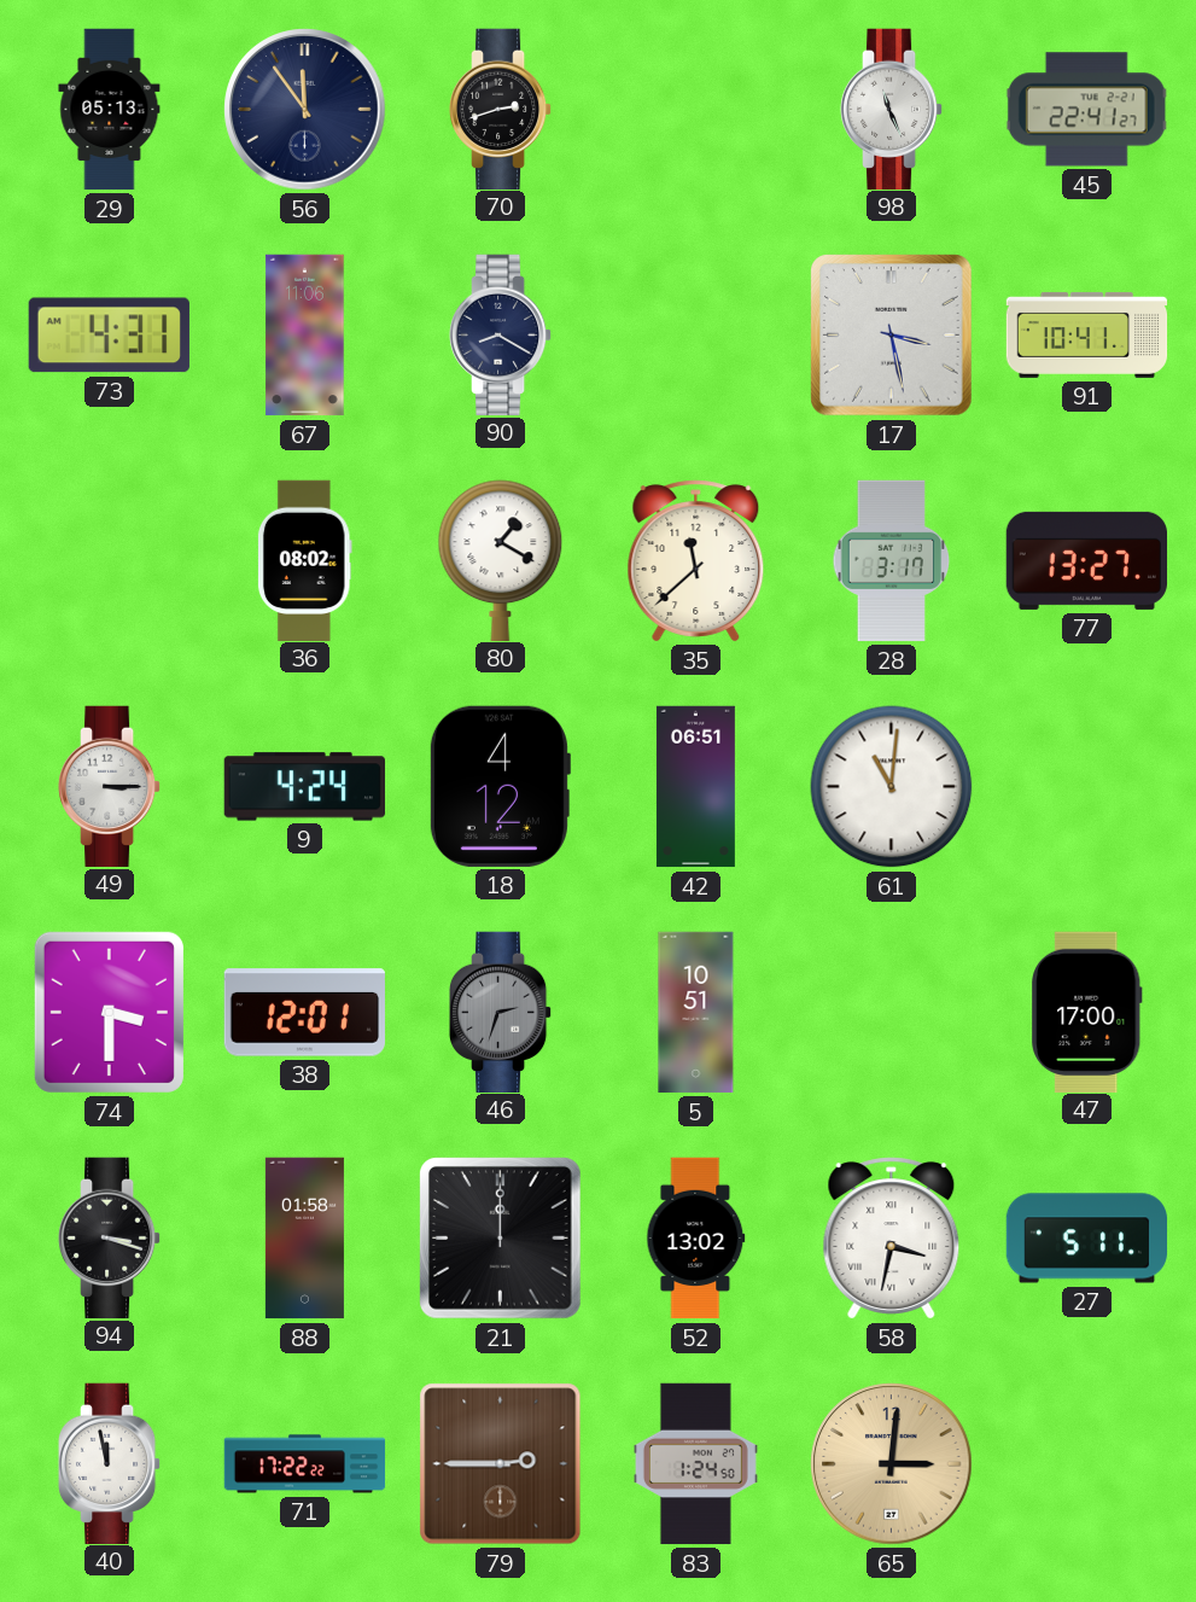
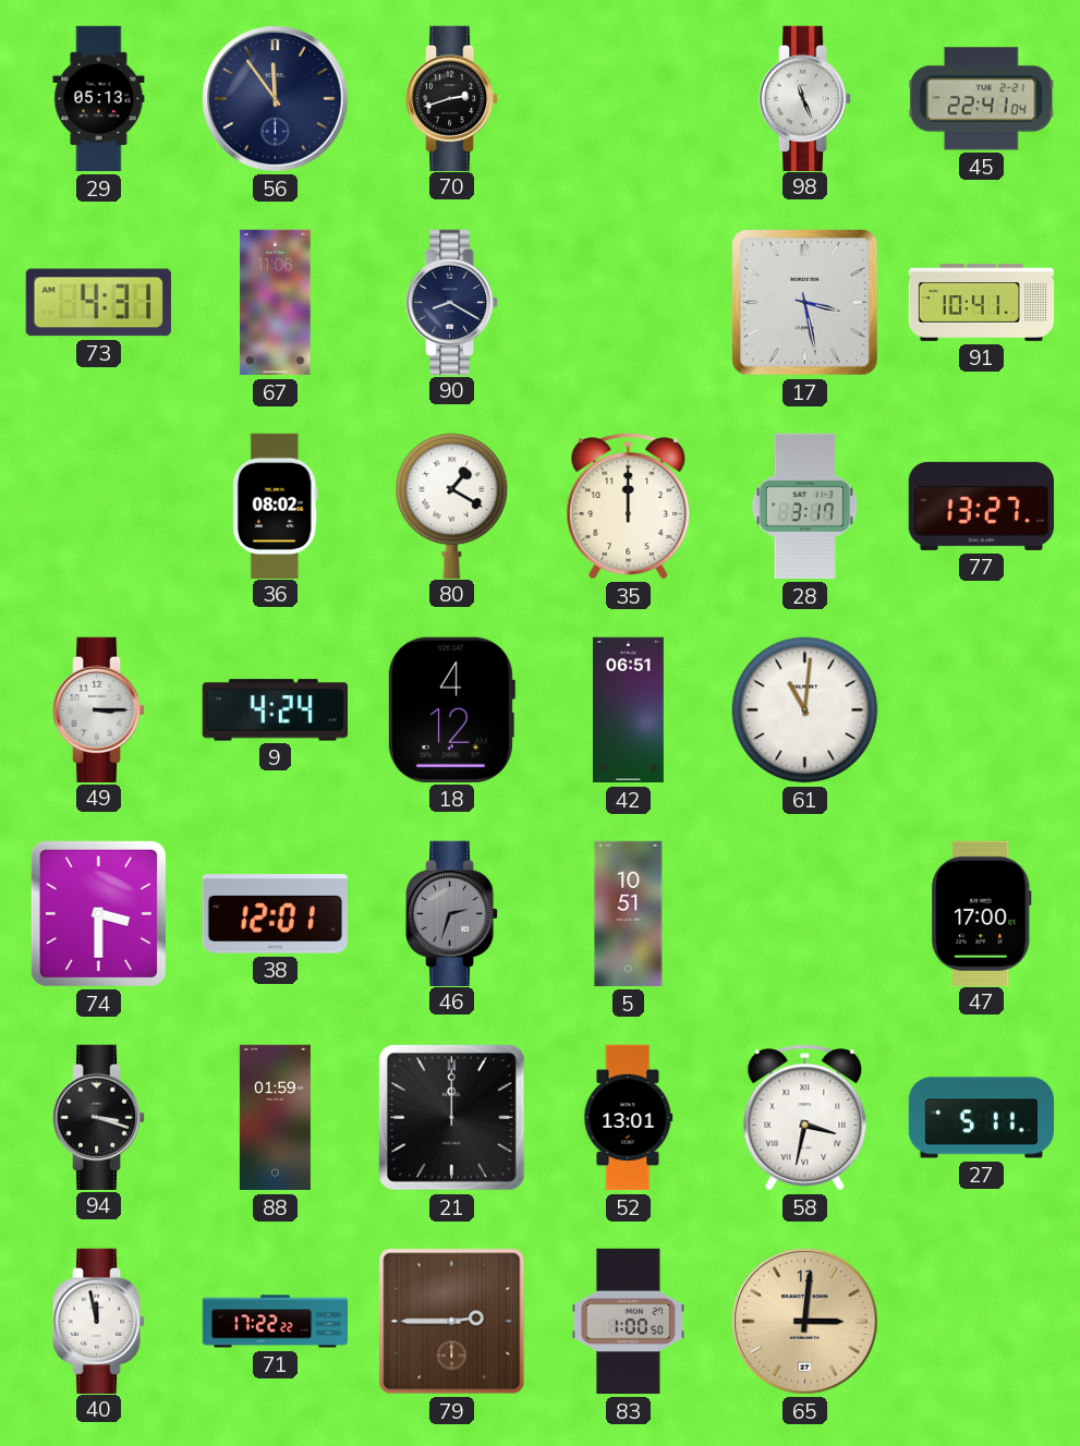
45: 22:41:27 -> 22:41:04 (981, 99)
35: 11:38 -> 12:00 (629, 507)
88: 01:58 -> 01:59 (275, 1118)
52: 13:02 -> 13:01 (629, 1118)
83: 1:24 -> 1:00 (628, 1322)
